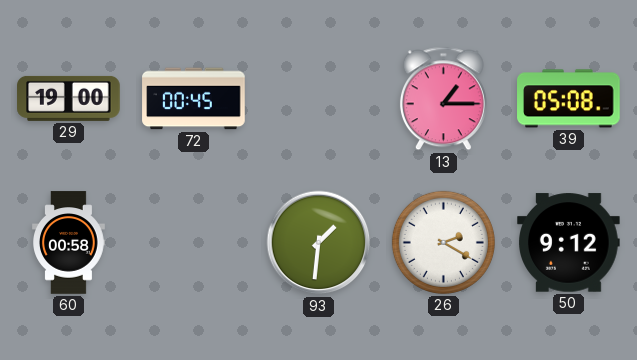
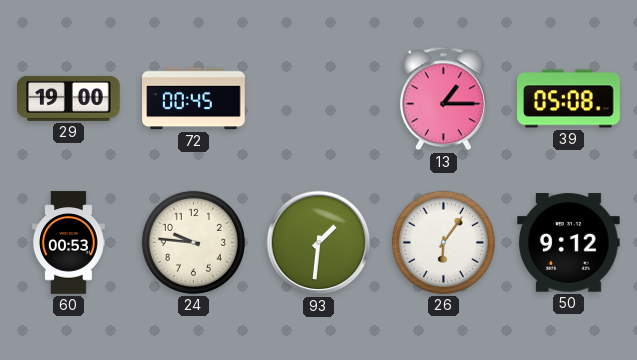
60: 00:58 -> 00:53 (69, 243)
24: none -> 9:46 (193, 242)
26: 2:20 -> 6:06 (443, 242)
